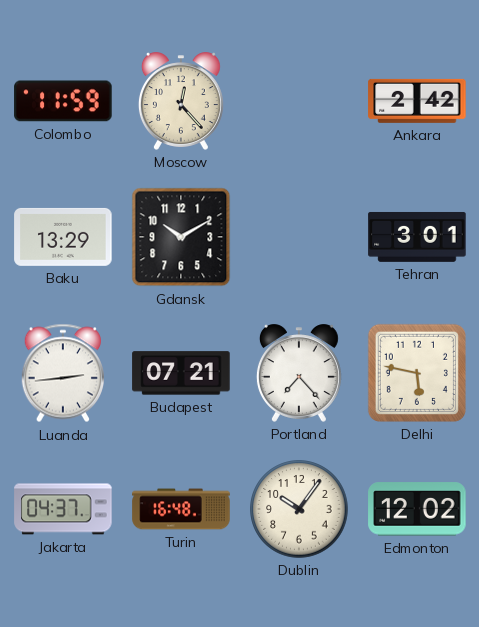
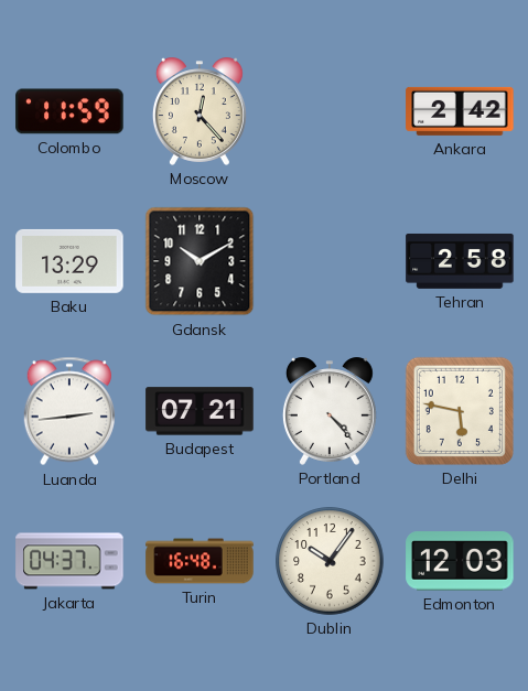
Tehran: 3:01 -> 2:58 (460, 261)
Portland: 7:23 -> 4:23 (330, 411)
Edmonton: 12:02 -> 12:03 (460, 561)
